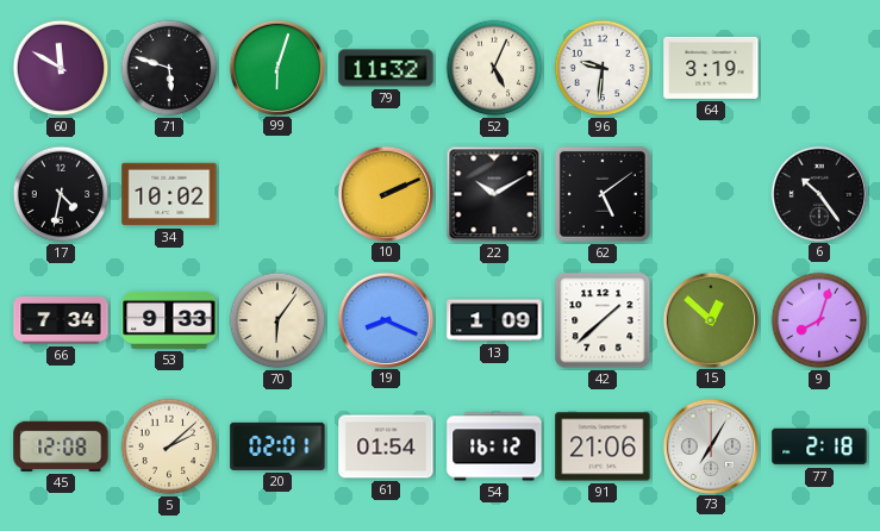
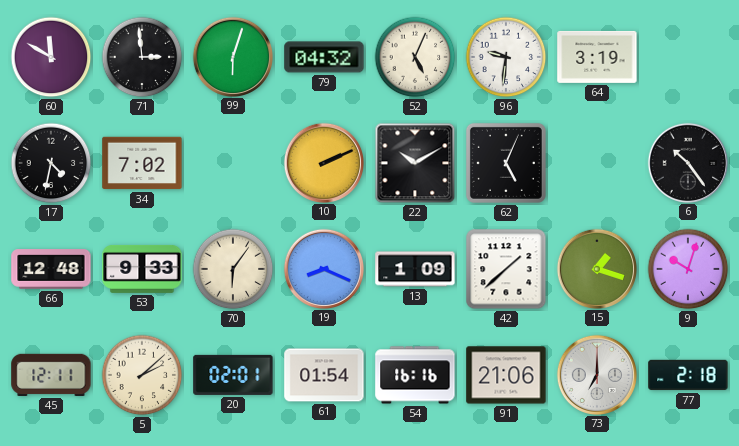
71: 5:48 -> 2:59 (142, 57)
79: 11:32 -> 04:32 (324, 57)
34: 10:02 -> 7:02 (142, 163)
62: 5:09 -> 5:04 (506, 163)
66: 7:34 -> 12:48 (51, 269)
15: 12:52 -> 1:18 (596, 268)
9: 8:03 -> 10:03 (688, 269)
45: 12:08 -> 12:11 (51, 375)
54: 16:12 -> 16:16 (415, 375)
73: 7:05 -> 7:00 (596, 374)
